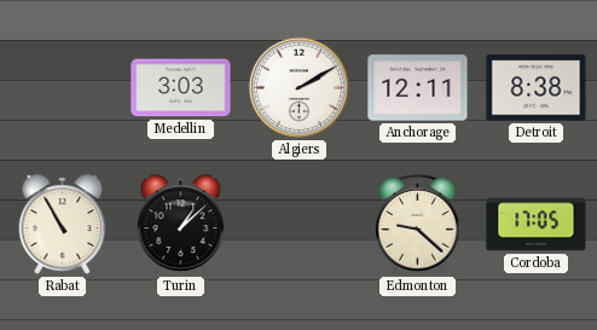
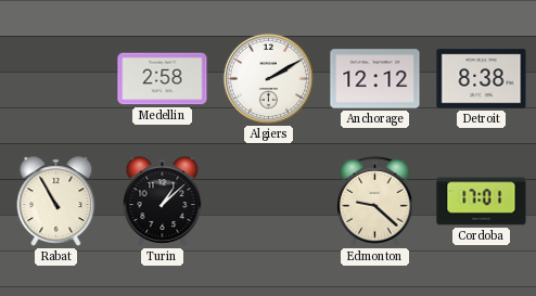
Medellin: 3:03 -> 2:58 (163, 79)
Anchorage: 12:11 -> 12:12 (375, 79)
Cordoba: 17:05 -> 17:01 (482, 202)
